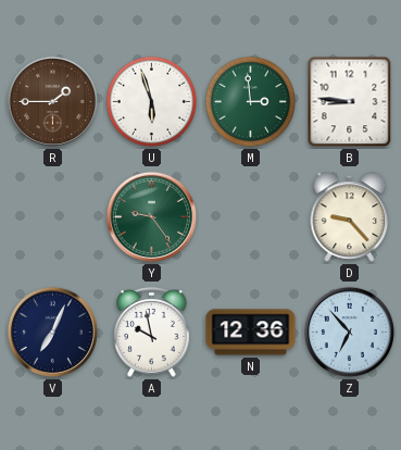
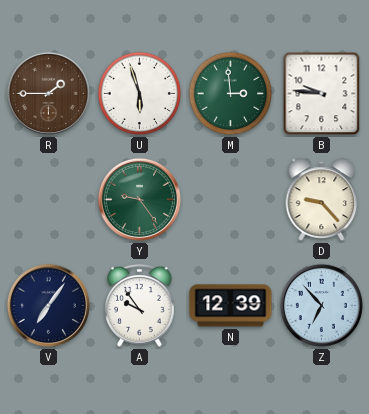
B: 8:46 -> 9:46 (322, 94)
V: 7:04 -> 7:06 (48, 305)
A: 9:58 -> 9:54 (140, 306)
N: 12:36 -> 12:39 (231, 306)
